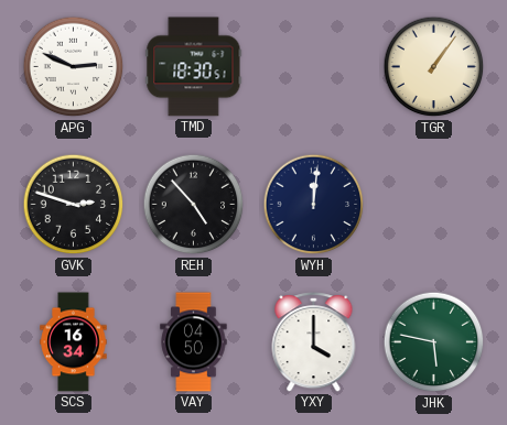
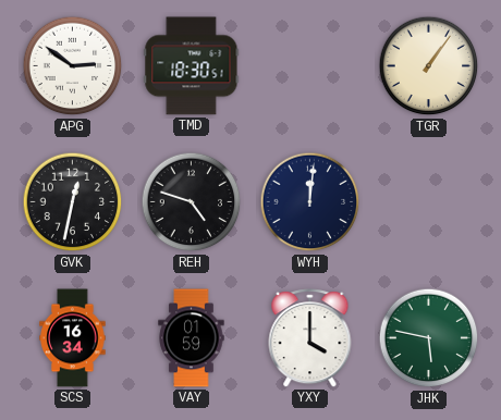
APG: 2:49 -> 2:51 (73, 66)
GVK: 2:48 -> 12:32 (73, 202)
REH: 4:53 -> 4:48 (192, 202)
VAY: 04:50 -> 01:59 (192, 338)
